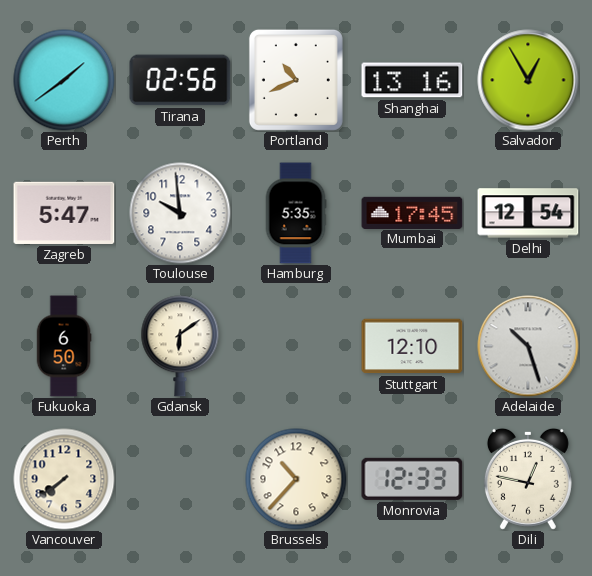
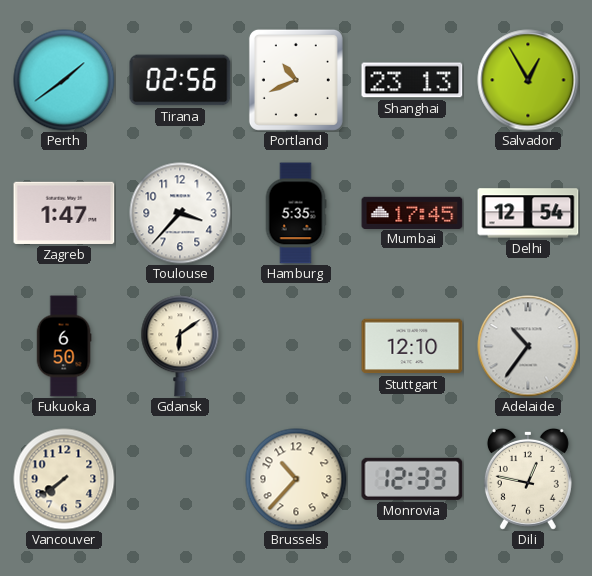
Shanghai: 13:16 -> 23:13 (412, 80)
Zagreb: 5:47 -> 1:47 (64, 213)
Toulouse: 9:59 -> 3:37 (180, 213)
Adelaide: 10:27 -> 10:36 (528, 346)
